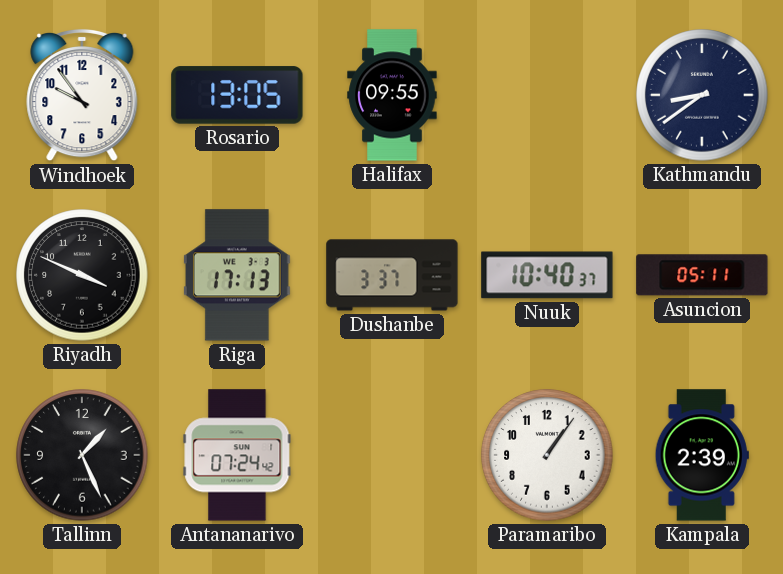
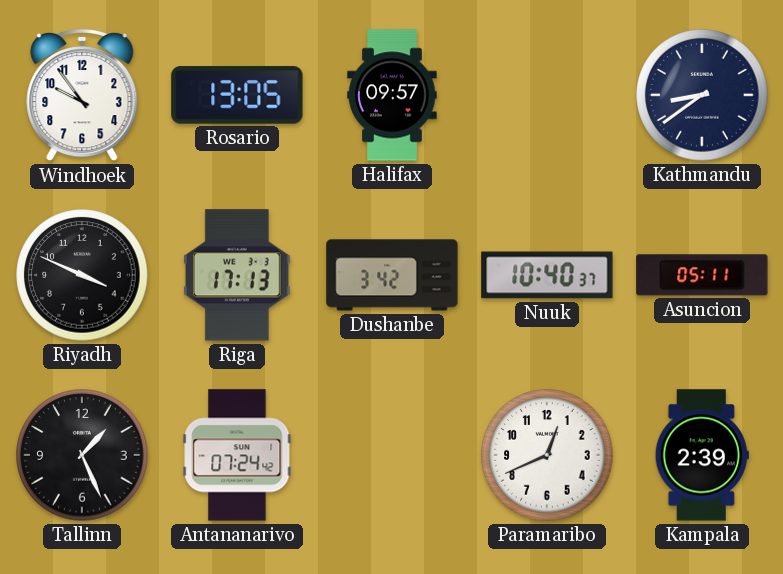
Halifax: 09:55 -> 09:57 (392, 95)
Dushanbe: 3:37 -> 3:42 (392, 275)
Paramaribo: 1:06 -> 12:41 (547, 455)
